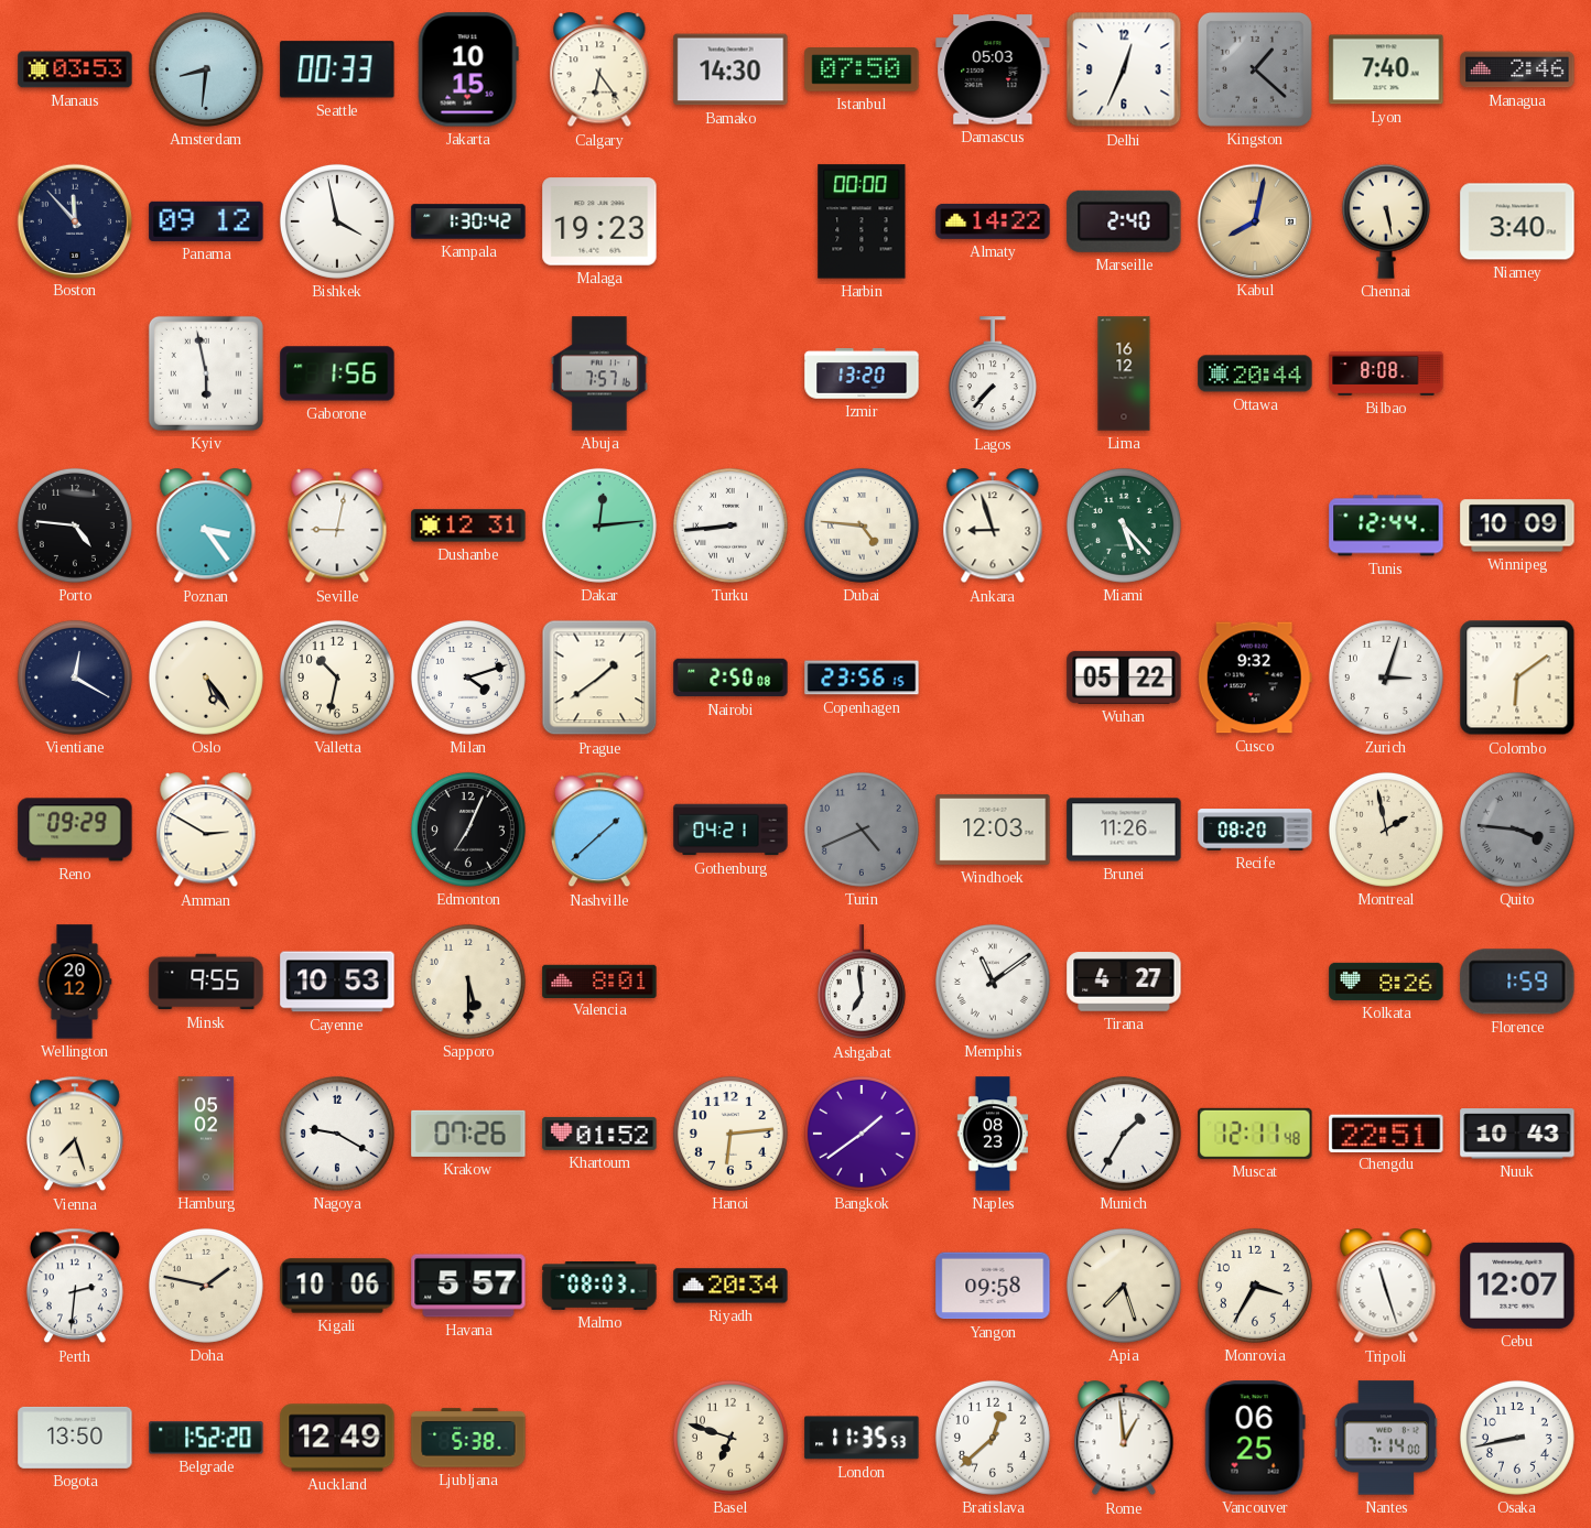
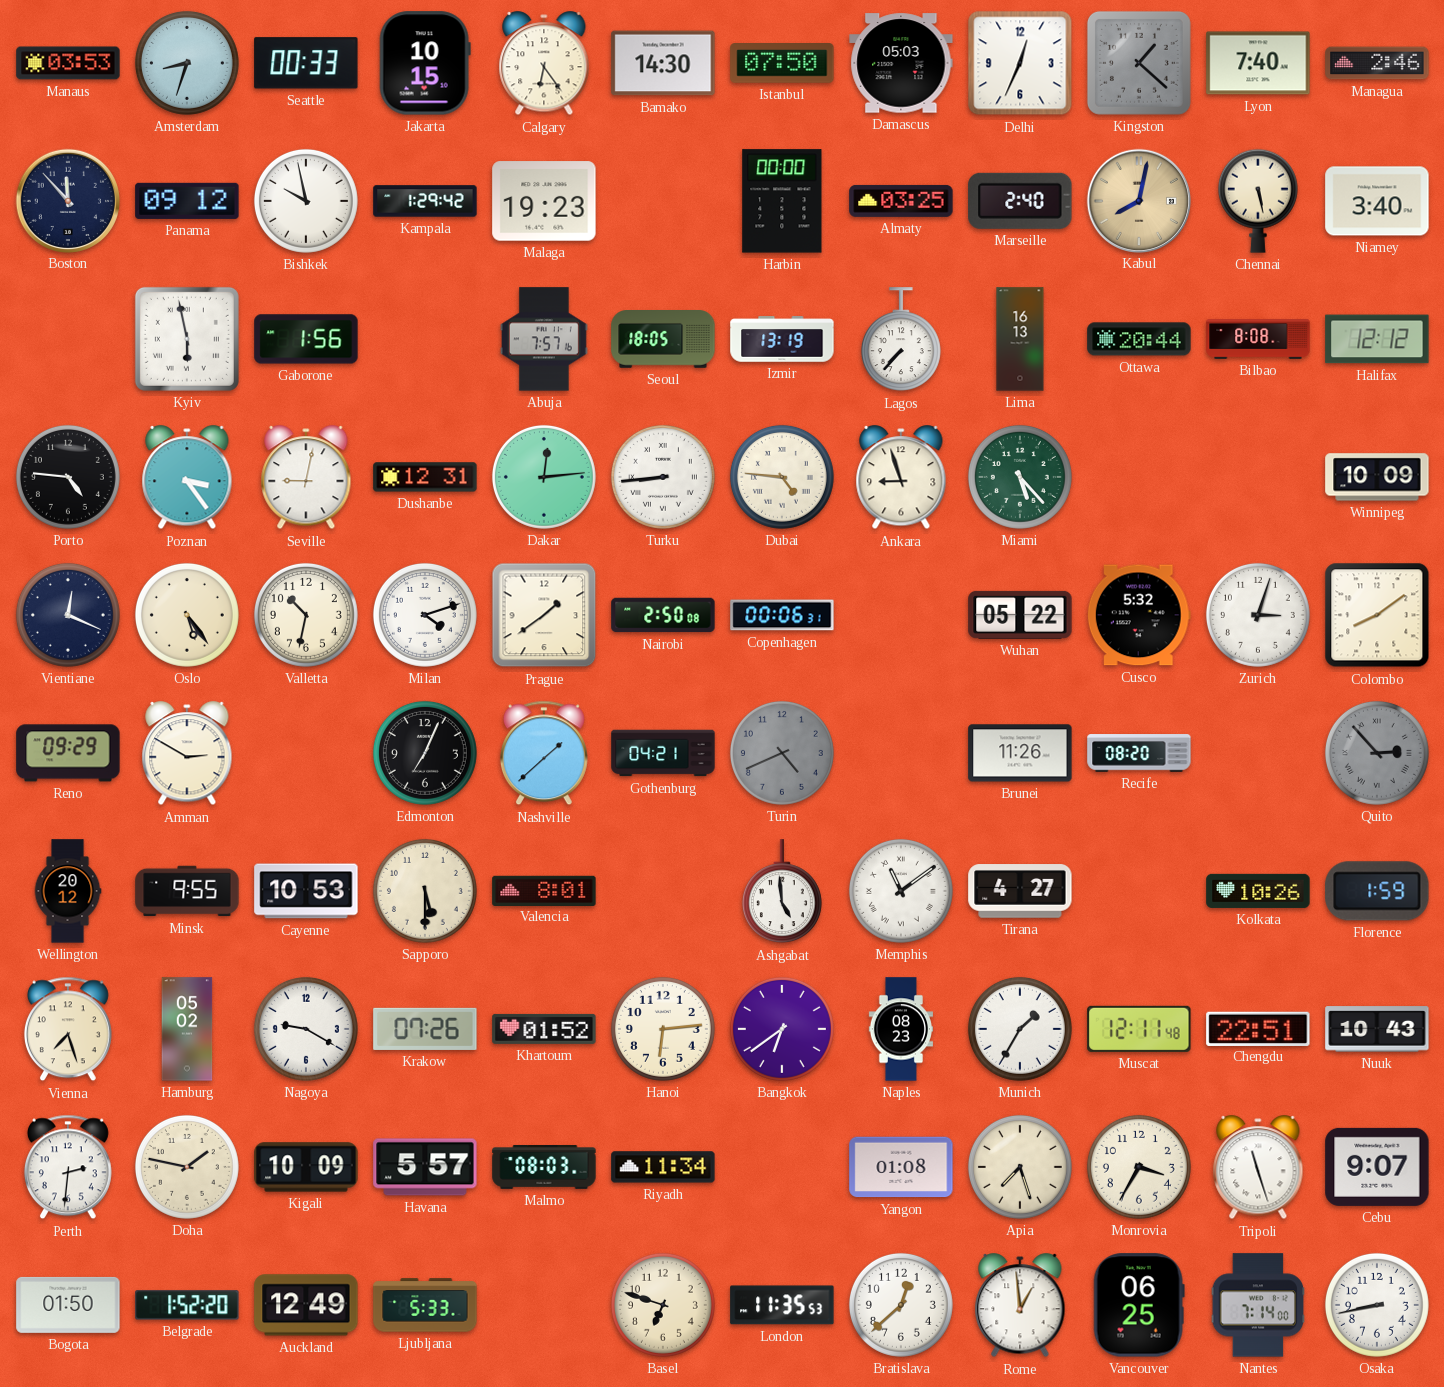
Amsterdam: 8:31 -> 8:33 (187, 63)
Bishkek: 3:58 -> 9:58 (306, 201)
Kampala: 1:30 -> 1:29 (425, 201)
Almaty: 14:22 -> 03:25 (901, 201)
Seoul: none -> 18:05 (663, 340)
Izmir: 13:20 -> 13:19 (782, 339)
Lima: 16:12 -> 16:13 (1020, 339)
Halifax: none -> 12:12 (1377, 339)
Tunis: 12:44 -> none (1386, 525)
Vientiane: 12:20 -> 12:19 (68, 615)
Copenhagen: 23:56 -> 00:06 (782, 615)
Cusco: 9:32 -> 5:32 (1139, 615)
Colombo: 6:09 -> 8:09 (1377, 615)
Windhoek: 12:03 -> none (993, 830)
Montreal: 1:58 -> none (1386, 830)
Quito: 3:46 -> 2:53 (1377, 753)
Ashgabat: 6:59 -> 4:59 (782, 892)
Kolkata: 8:26 -> 10:26 (1258, 891)
Bangkok: 1:39 -> 6:39 (782, 1029)
Kigali: 10:06 -> 10:09 (306, 1167)
Riyadh: 20:34 -> 11:34 (663, 1167)
Yangon: 09:58 -> 01:08 (901, 1167)
Cebu: 12:07 -> 9:07 (1377, 1167)
Bogota: 13:50 -> 01:50 (68, 1305)
Ljubljana: 5:38 -> 5:33 (425, 1305)
